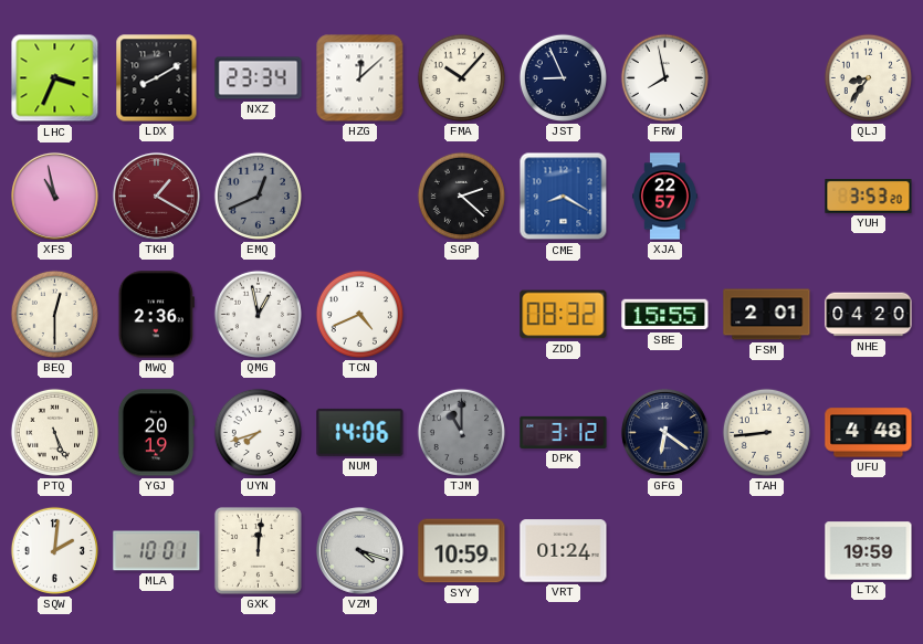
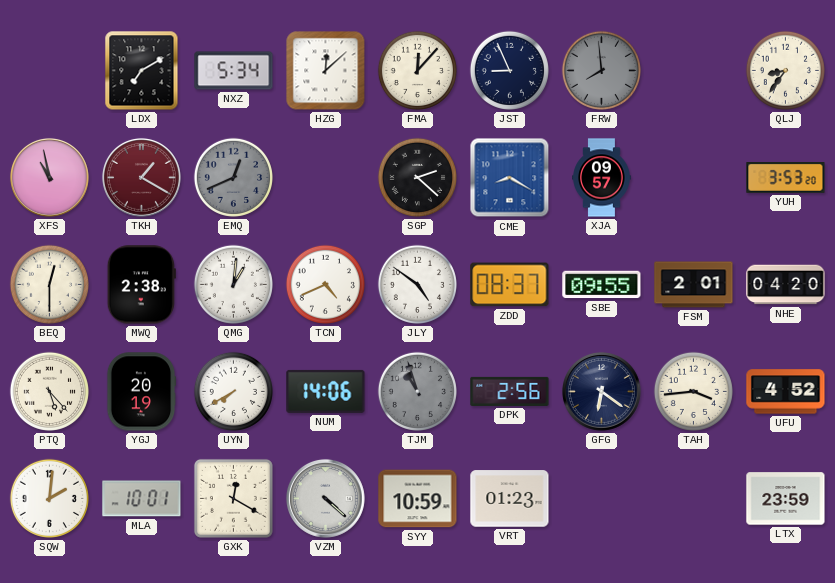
LHC: 3:34 -> none (55, 78)
LDX: 8:10 -> 7:10 (142, 71)
NXZ: 23:34 -> 5:34 (234, 71)
FMA: 10:07 -> 12:07 (417, 70)
FRW: 7:58 -> 7:59 (601, 70)
FRW dial: white -> grey (601, 70)
XJA: 22:57 -> 09:57 (602, 178)
MWQ: 2:36 -> 2:38 (141, 285)
QMG: 12:58 -> 1:01 (233, 284)
JLY: none -> 4:51 (417, 284)
ZDD: 08:32 -> 08:37 (510, 285)
SBE: 15:55 -> 09:55 (602, 285)
PTQ: 5:26 -> 5:23 (49, 391)
UYN: 7:42 -> 7:40 (233, 391)
TJM: 11:00 -> 10:57 (417, 391)
DPK: 3:12 -> 2:56 (510, 391)
TAH: 8:44 -> 3:44 (693, 391)
UFU: 4:48 -> 4:52 (786, 392)
GXK: 12:01 -> 12:20 (233, 498)
VZM: 4:18 -> 4:22 (325, 498)
VRT: 01:24 -> 01:23 (510, 499)
LTX: 19:59 -> 23:59 (786, 499)
